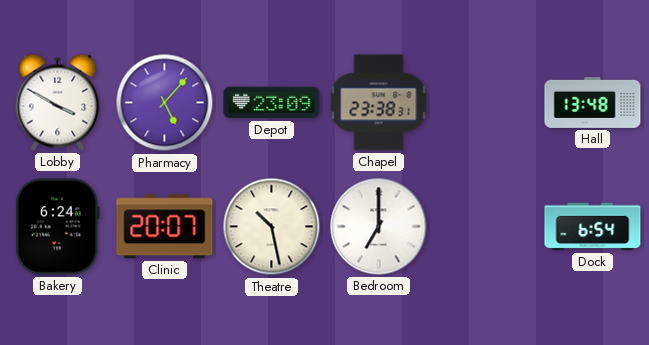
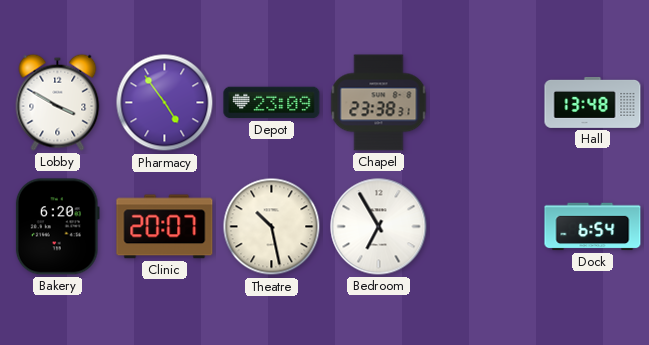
Pharmacy: 5:07 -> 4:54 (165, 103)
Bakery: 6:24 -> 6:20 (57, 227)
Bedroom: 7:00 -> 6:55 (379, 227)
